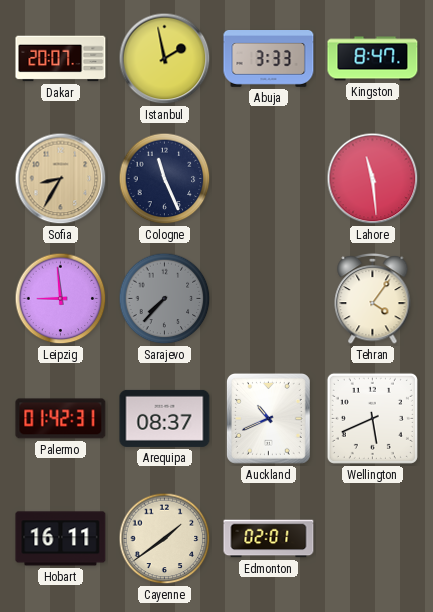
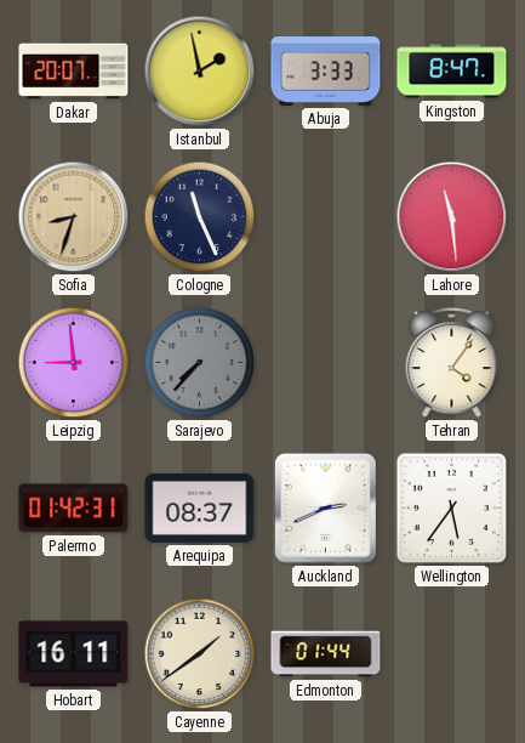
Sofia: 8:35 -> 8:33 (74, 217)
Auckland: 10:41 -> 2:41 (325, 507)
Wellington: 5:41 -> 5:36 (451, 507)
Edmonton: 02:01 -> 01:44 (326, 654)
